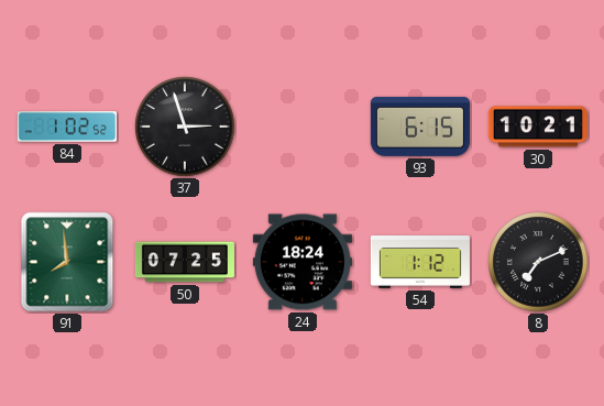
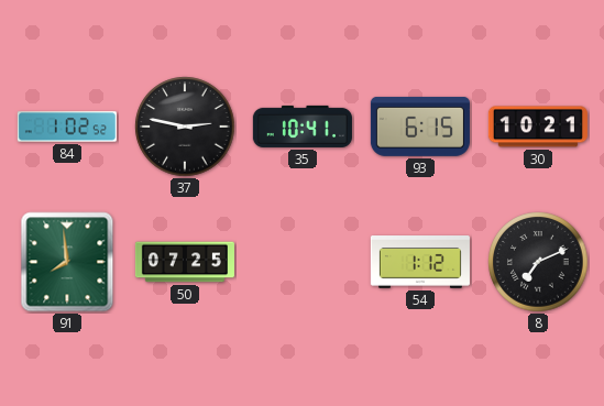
37: 2:57 -> 2:47 (185, 127)
35: none -> 10:41 (303, 127)
24: 18:24 -> none (303, 262)
